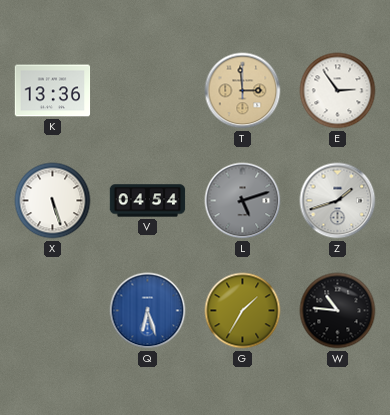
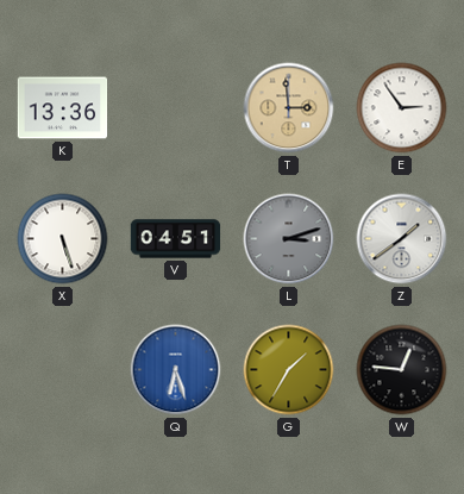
V: 04:54 -> 04:51 (176, 239)
L: 5:12 -> 3:12 (289, 239)
Z: 1:42 -> 1:39 (402, 239)
W: 10:46 -> 12:46 (402, 370)
